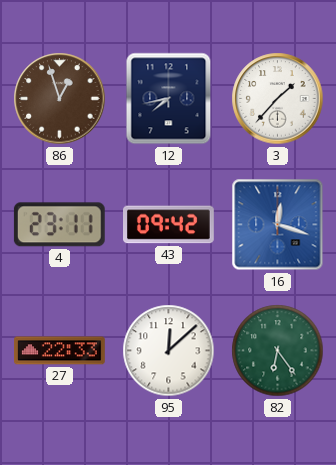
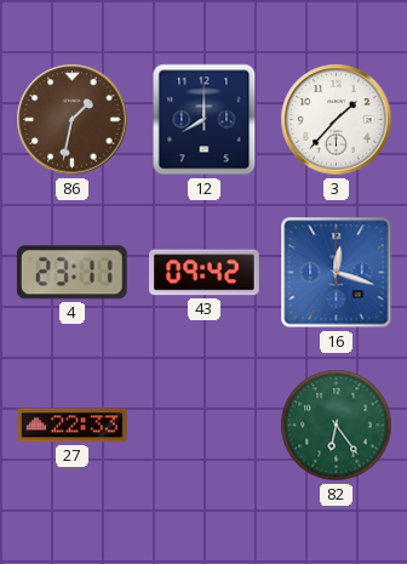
86: 12:57 -> 1:32 (73, 120)
12: 7:43 -> 8:00 (205, 120)
95: 12:08 -> none (169, 351)
